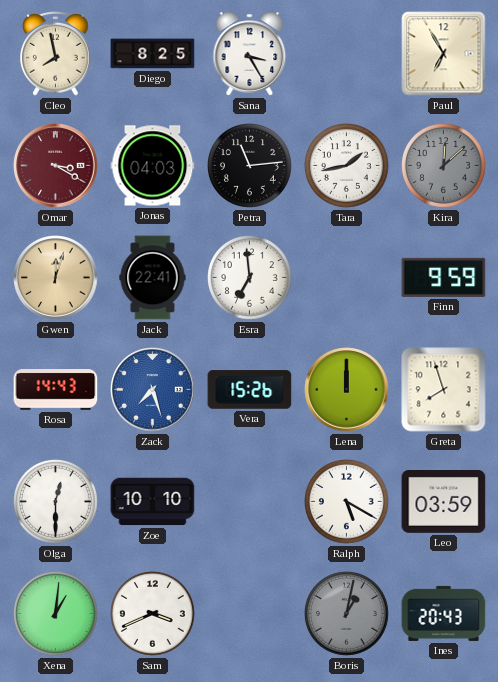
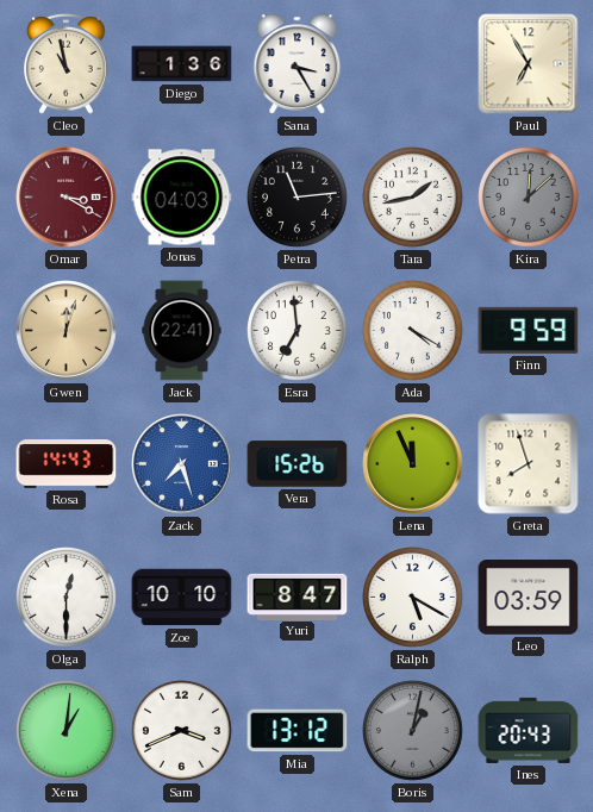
Cleo: 7:58 -> 10:58 (67, 64)
Diego: 8:25 -> 1:36 (182, 64)
Ada: none -> 4:20 (413, 331)
Lena: 12:00 -> 11:56 (413, 464)
Yuri: none -> 8:47 (298, 596)
Mia: none -> 13:12 (298, 731)
